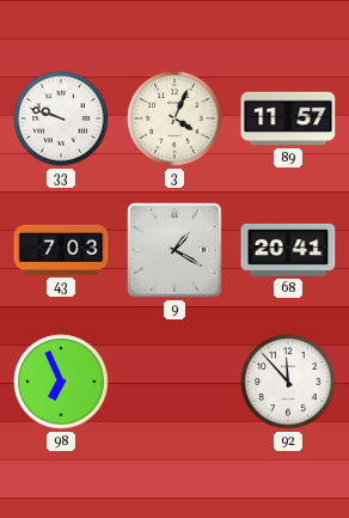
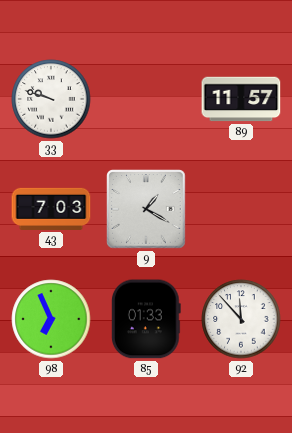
3: 4:04 -> none (174, 118)
68: 20:41 -> none (288, 250)
85: none -> 01:33 (146, 319)
